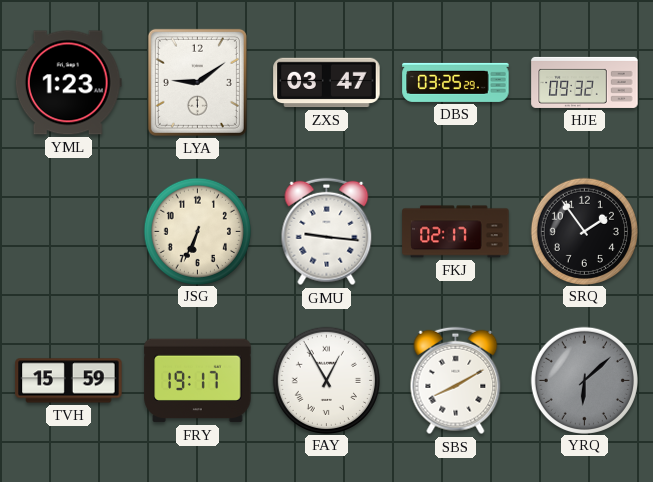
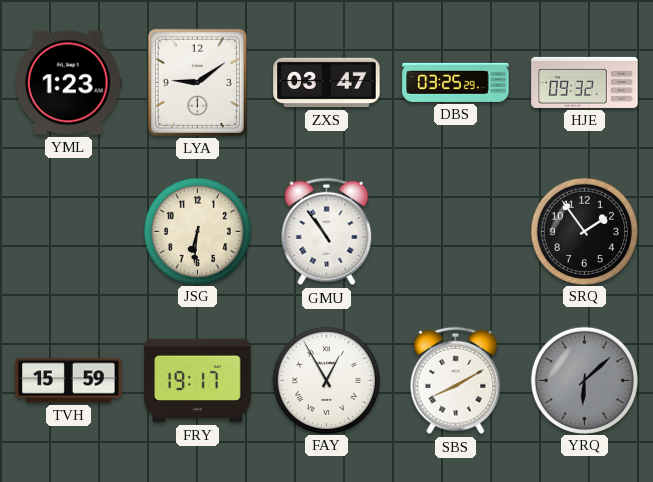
JSG: 6:34 -> 6:31 (197, 231)
GMU: 9:16 -> 10:54 (327, 232)
FKJ: 02:17 -> none (456, 232)
